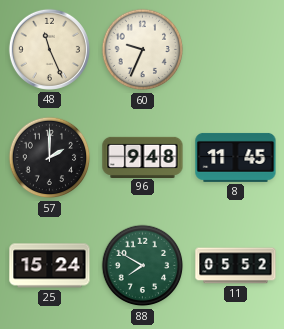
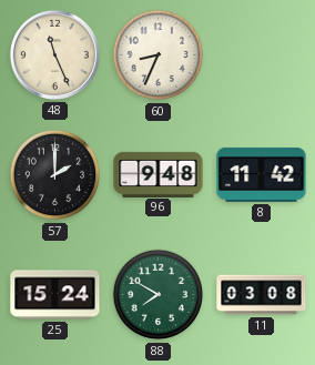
60: 9:34 -> 8:34 (159, 55)
8: 11:45 -> 11:42 (262, 174)
11: 05:52 -> 03:08 (262, 295)
